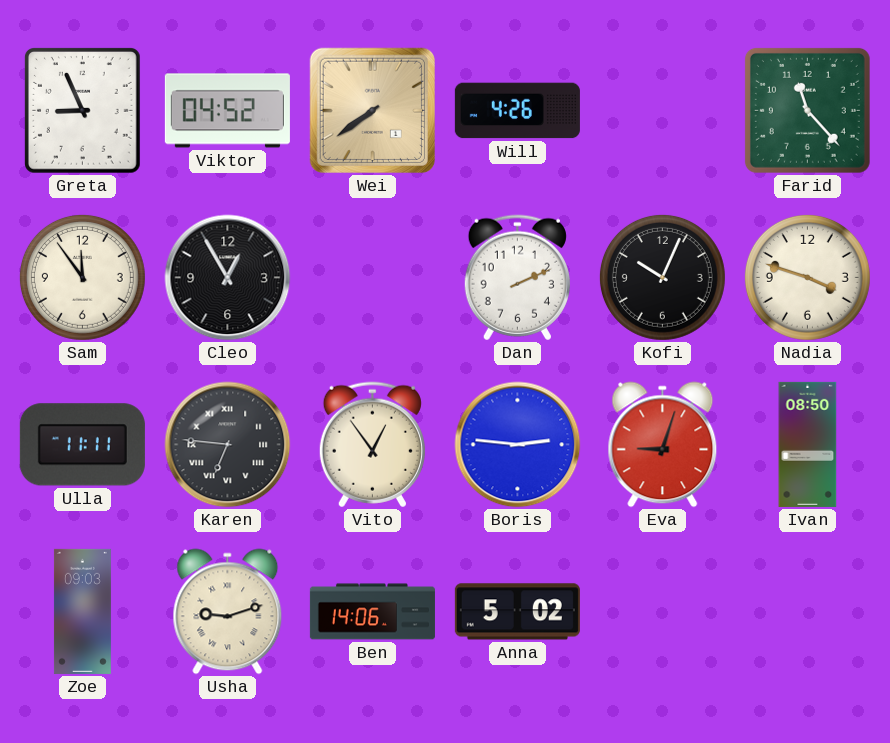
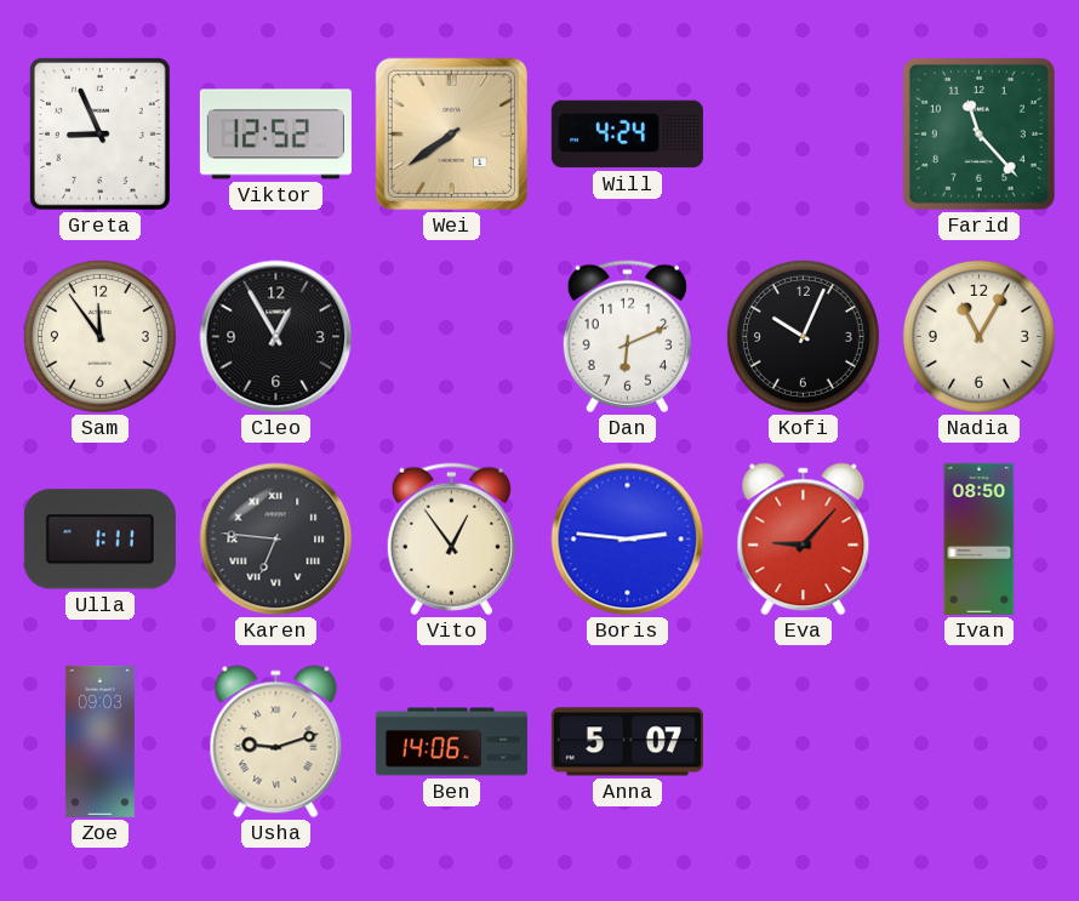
Viktor: 04:52 -> 12:52 (275, 135)
Will: 4:26 -> 4:24 (627, 135)
Dan: 2:11 -> 6:11 (627, 337)
Nadia: 3:48 -> 11:05 (978, 336)
Ulla: 11:11 -> 1:11 (99, 540)
Eva: 9:03 -> 9:07 (804, 540)
Anna: 5:02 -> 5:07 (627, 742)
